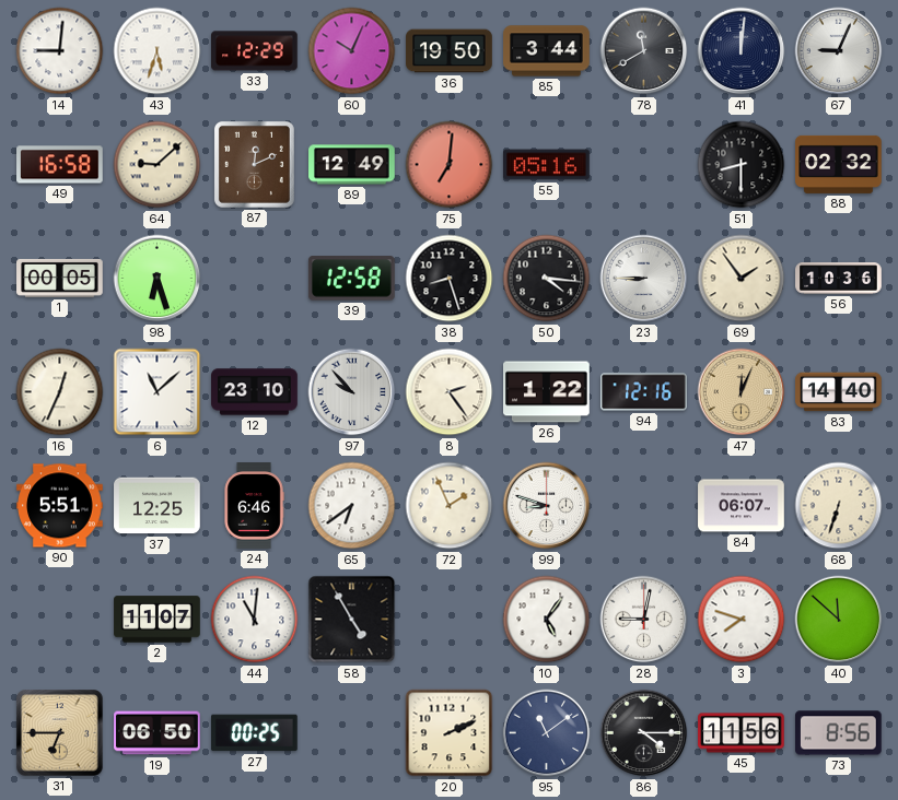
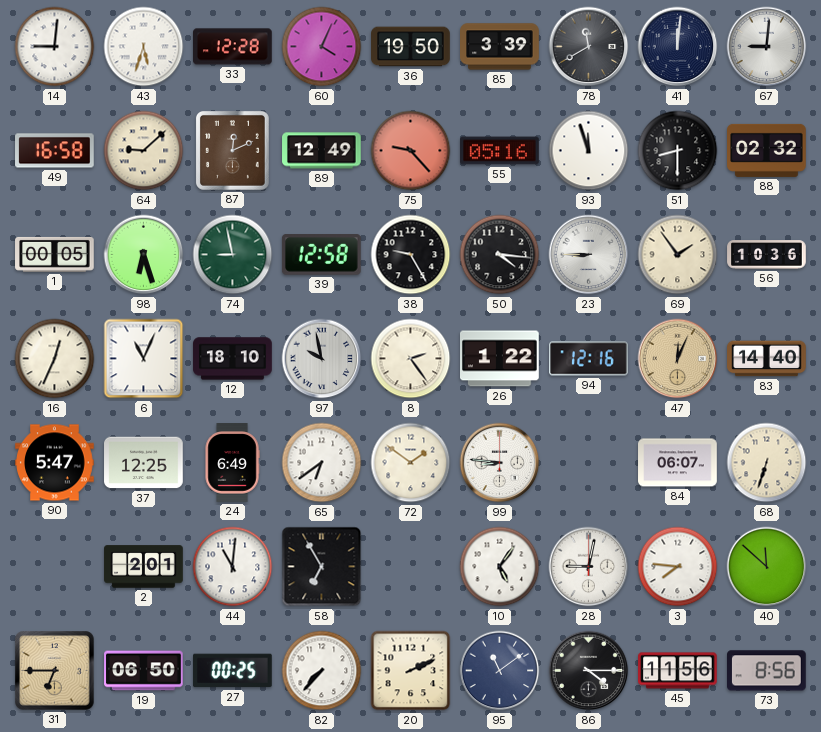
33: 12:29 -> 12:28 (233, 47)
60: 10:04 -> 4:04 (322, 47)
85: 3:44 -> 3:39 (500, 47)
67: 9:04 -> 9:01 (767, 47)
75: 7:01 -> 9:23 (411, 151)
93: none -> 11:57 (589, 151)
74: none -> 8:58 (233, 255)
38: 8:27 -> 9:25 (411, 255)
6: 11:08 -> 11:04 (144, 359)
12: 23:10 -> 18:10 (233, 359)
97: 9:53 -> 9:58 (322, 359)
90: 5:51 -> 5:47 (55, 463)
24: 6:46 -> 6:49 (232, 463)
72: 1:56 -> 1:51 (411, 463)
99: 8:48 -> 8:46 (500, 463)
2: 11:07 -> 2:01 (144, 567)
58: 4:55 -> 6:55 (322, 567)
3: 7:48 -> 7:46 (678, 567)
82: none -> 7:37 (322, 671)
